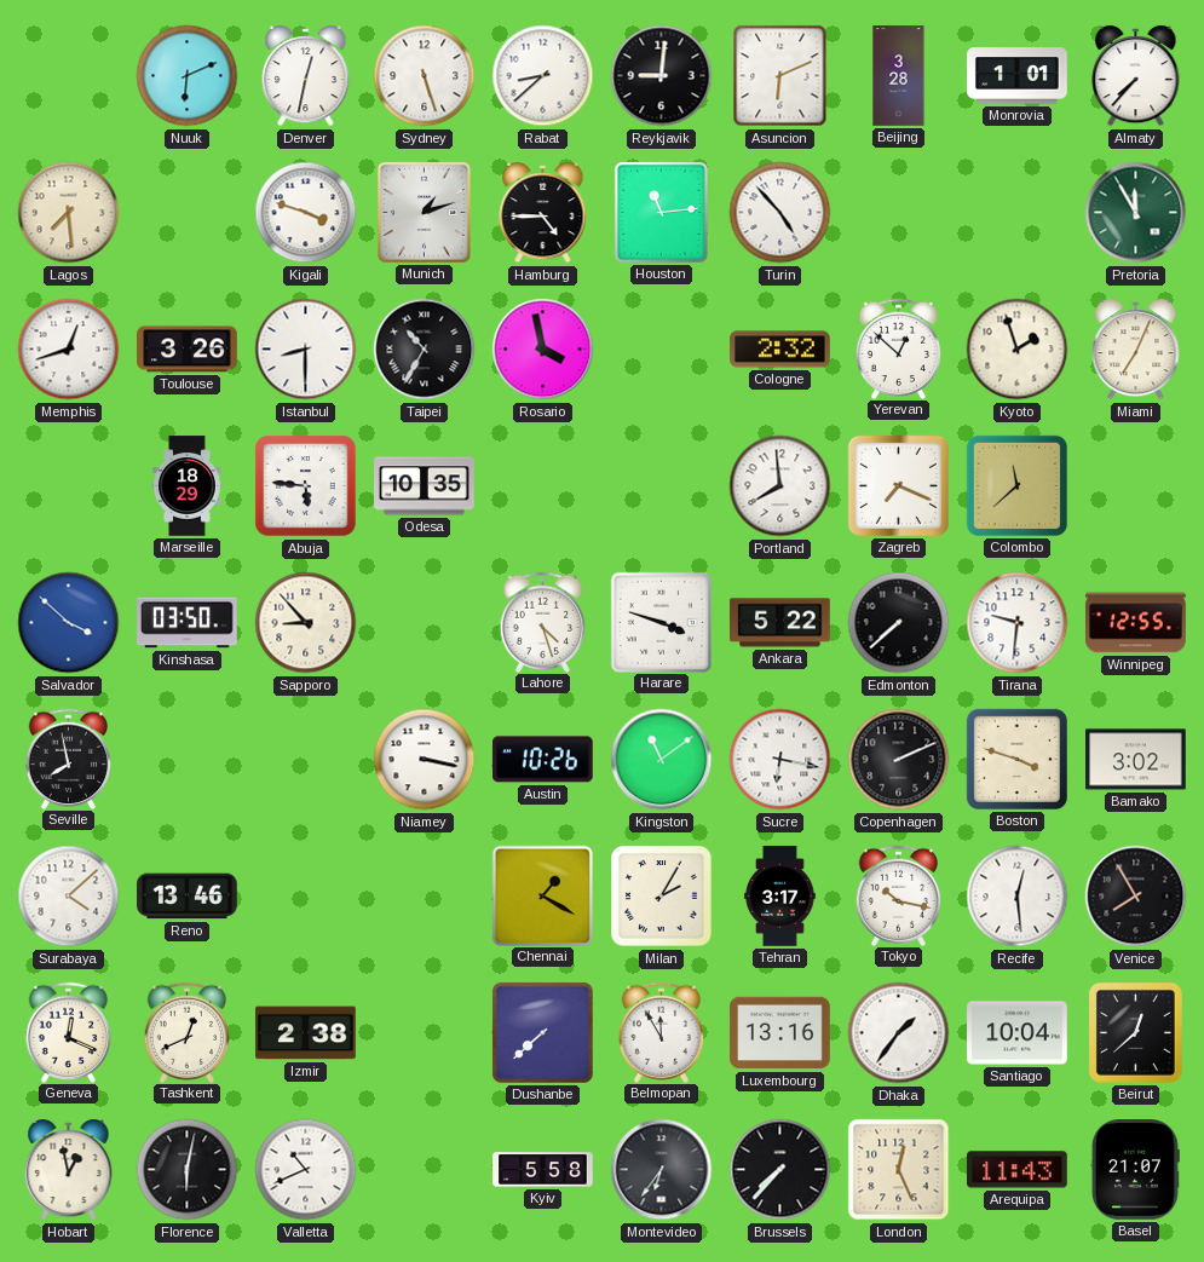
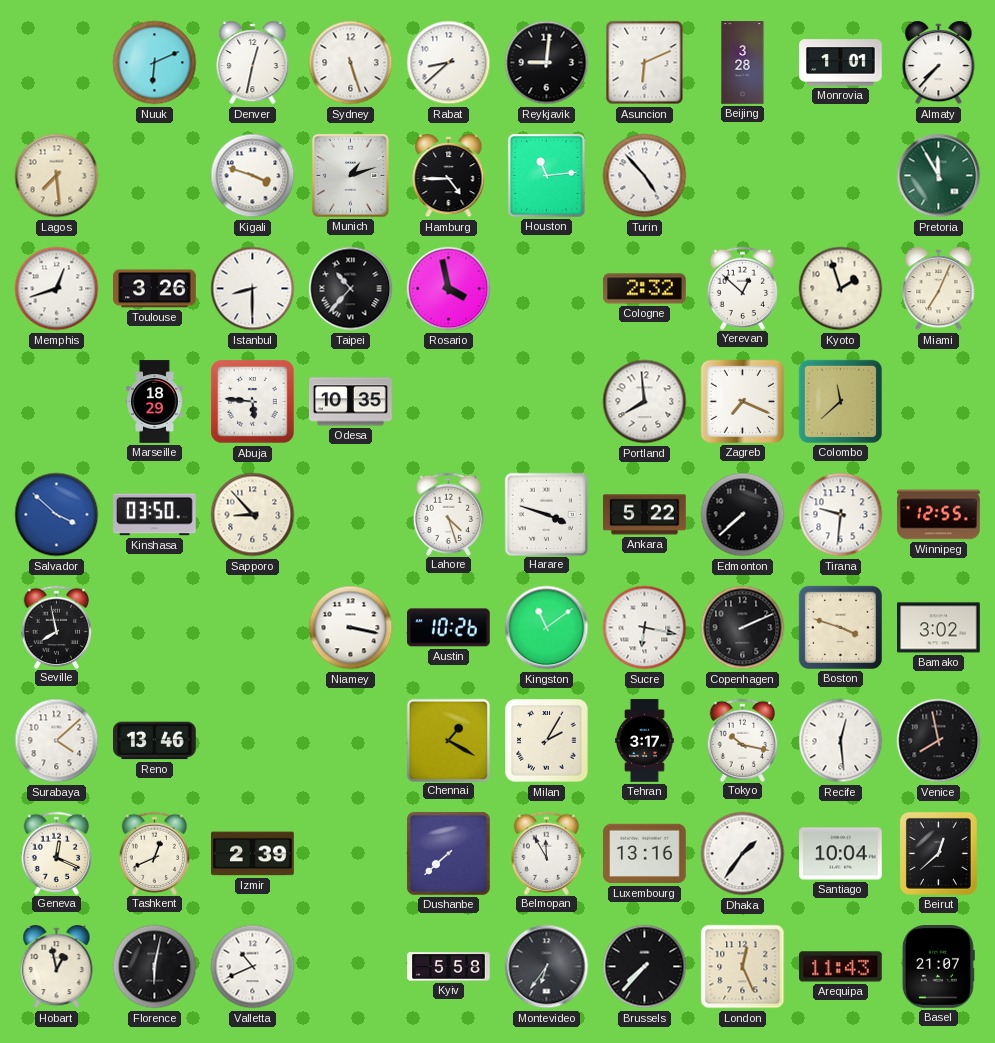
Taipei: 10:35 -> 10:37 (351, 289)
Venice: 7:55 -> 7:58 (939, 741)
Izmir: 2:38 -> 2:39 (253, 854)
